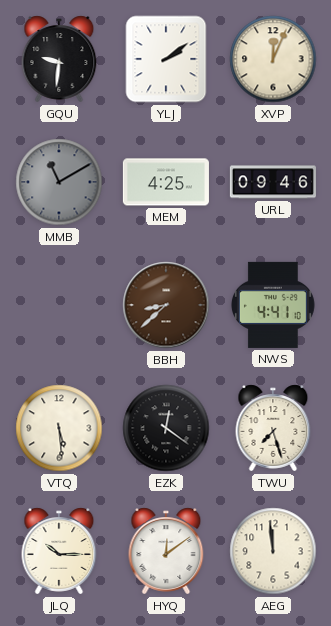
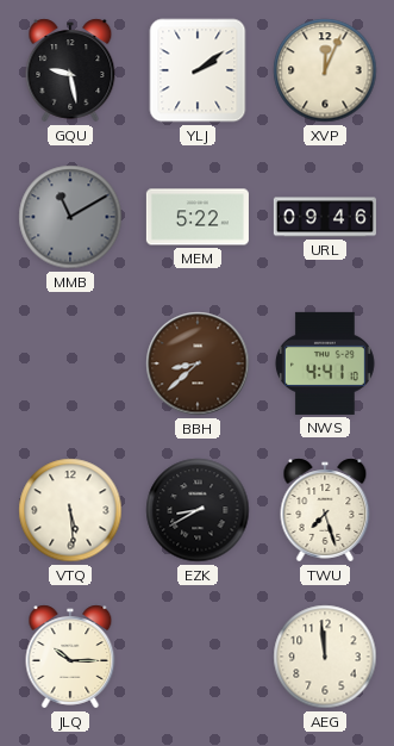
GQU: 9:31 -> 9:28 (70, 70)
MEM: 4:25 -> 5:22 (198, 217)
EZK: 12:21 -> 8:40 (198, 510)
HYQ: 12:09 -> none (166, 551)
